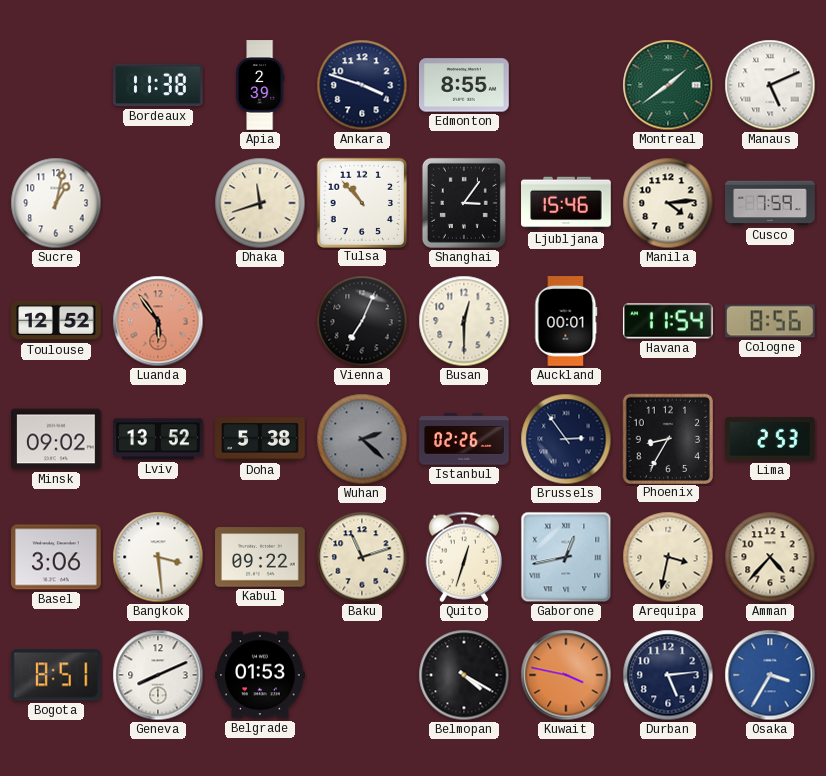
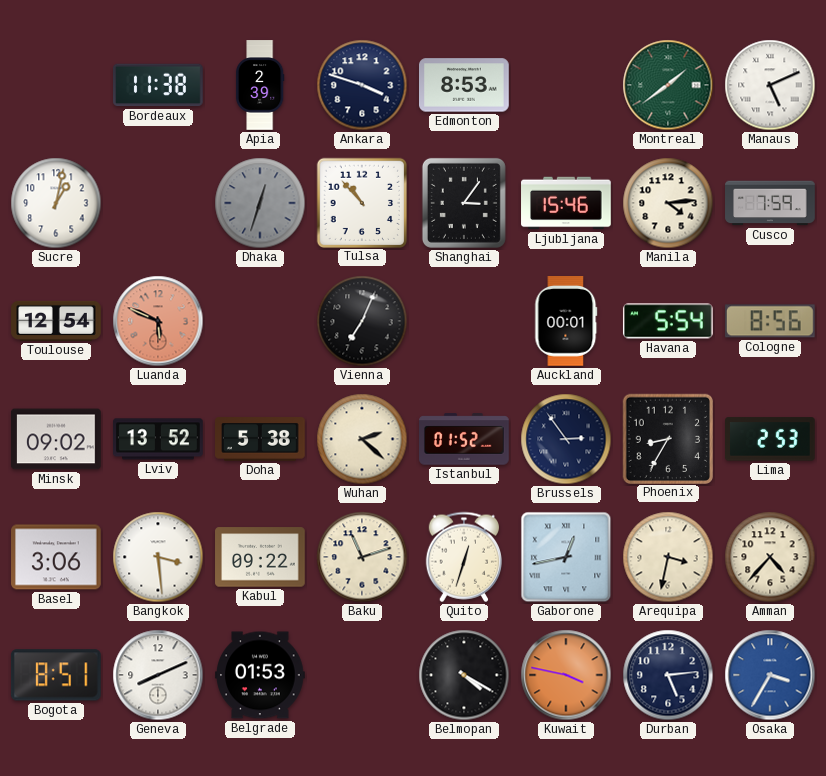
Edmonton: 8:55 -> 8:53 (465, 85)
Dhaka: 11:42 -> 12:33 (260, 203)
Dhaka dial: cream -> grey (260, 203)
Toulouse: 12:52 -> 12:54 (56, 321)
Luanda: 5:54 -> 5:49 (158, 321)
Busan: 12:30 -> none (464, 321)
Havana: 11:54 -> 5:54 (668, 321)
Wuhan dial: grey -> cream (362, 439)
Istanbul: 02:26 -> 01:52 (464, 439)
